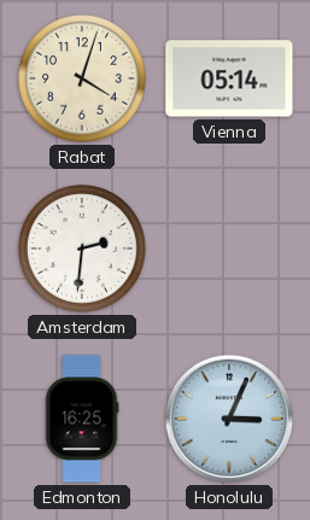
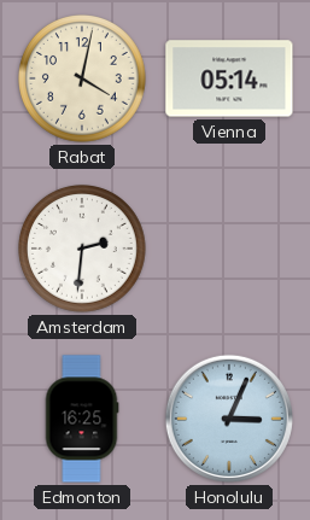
Rabat: 4:03 -> 4:02 (83, 80)
